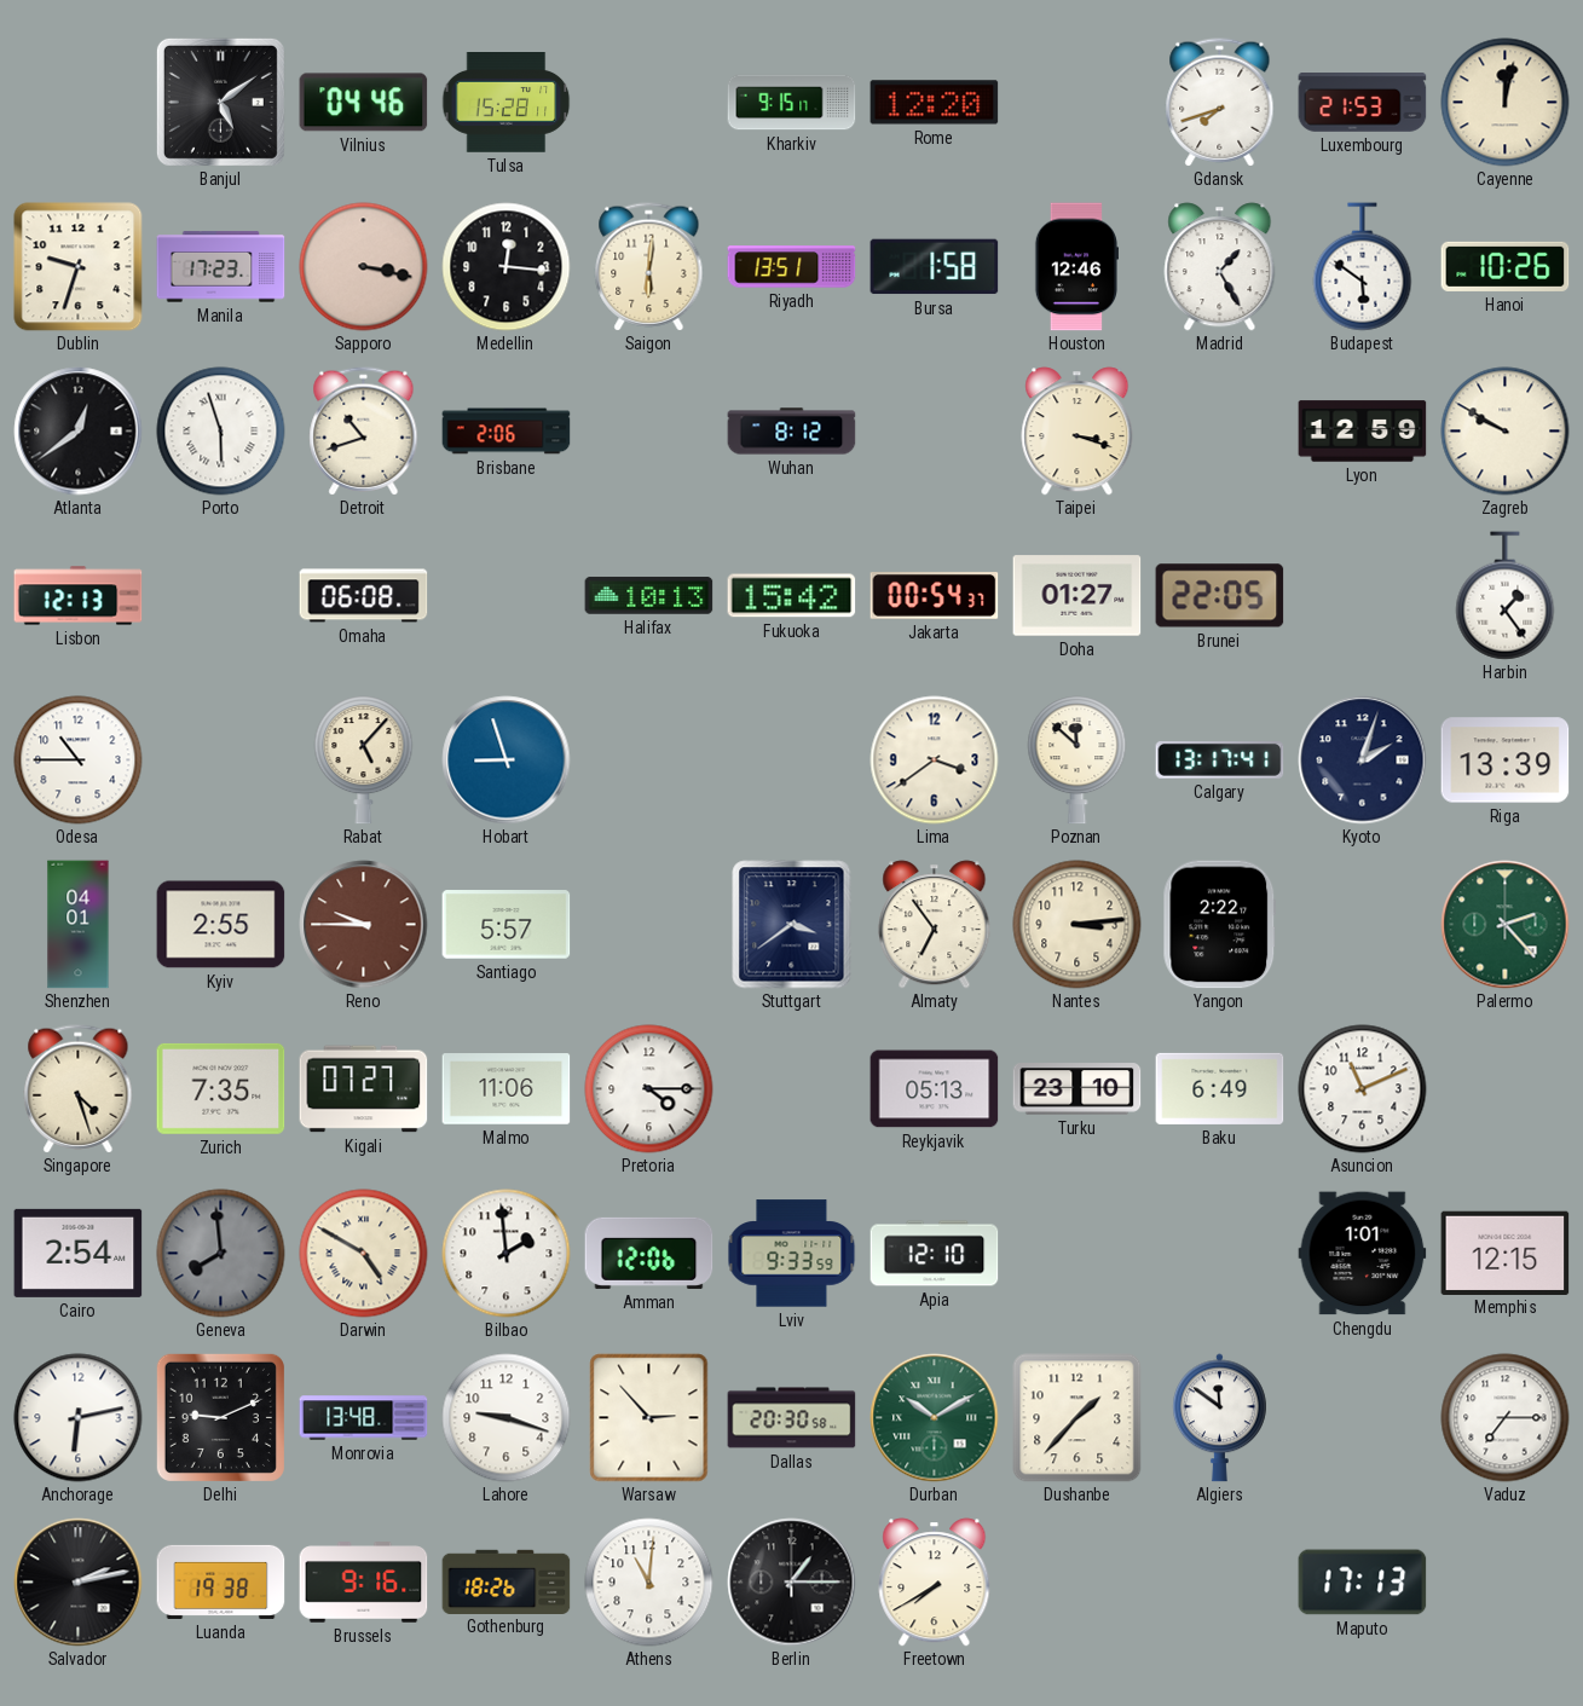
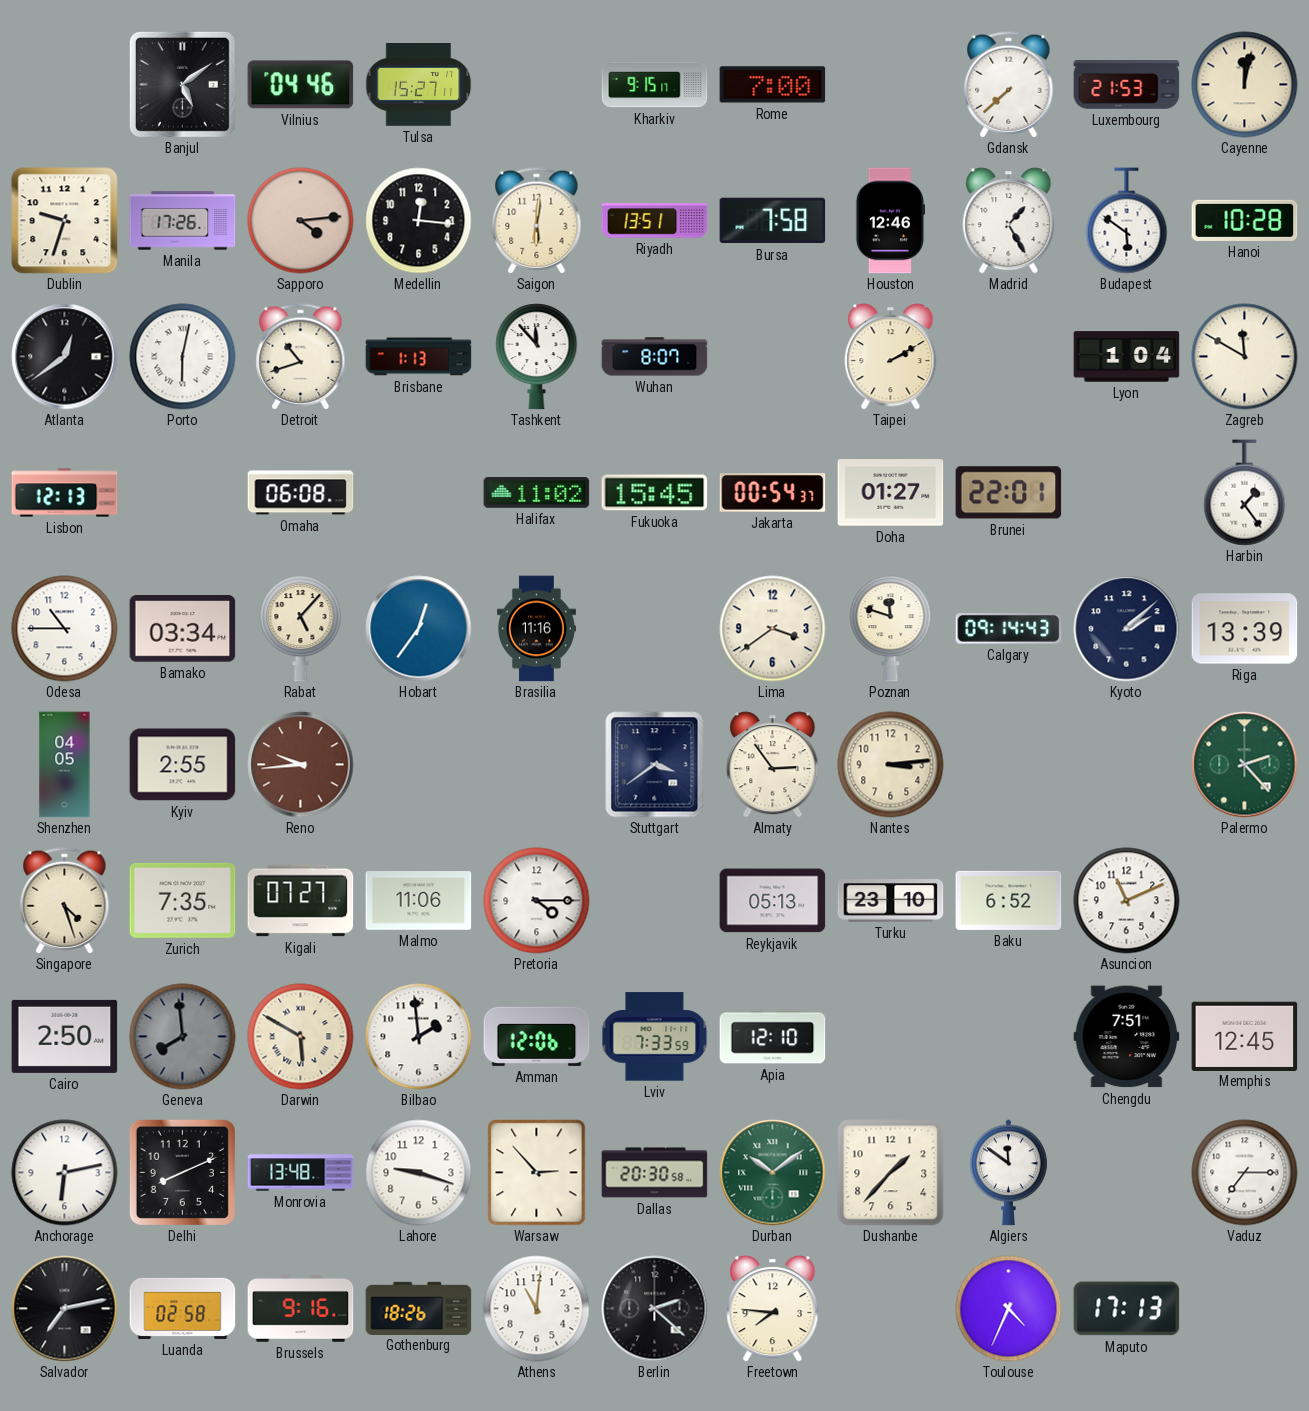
Tulsa: 15:28 -> 15:27 (418, 85)
Rome: 12:20 -> 7:00 (773, 85)
Gdansk: 7:42 -> 7:38 (1009, 85)
Manila: 17:23 -> 17:26 (183, 221)
Sapporo: 3:17 -> 4:14 (301, 221)
Bursa: 1:58 -> 7:58 (773, 221)
Hanoi: 10:26 -> 10:28 (1245, 220)
Porto: 5:57 -> 6:02 (183, 357)
Brisbane: 2:06 -> 1:13 (419, 357)
Tashkent: none -> 11:53 (537, 357)
Wuhan: 8:12 -> 8:07 (655, 357)
Taipei: 3:18 -> 2:10 (891, 357)
Lyon: 12:59 -> 1:04 (1127, 357)
Zagreb: 9:50 -> 11:50 (1245, 357)
Halifax: 10:13 -> 11:02 (537, 493)
Fukuoka: 15:42 -> 15:45 (655, 493)
Brunei: 22:05 -> 22:01 (1009, 493)
Bamako: none -> 03:34 (183, 629)
Hobart: 8:57 -> 12:36 (419, 629)
Brasilia: none -> 11:16 (536, 629)
Poznan: 11:52 -> 11:48 (891, 629)
Calgary: 13:17 -> 09:14 (1009, 629)
Kyoto: 2:03 -> 2:08 (1127, 629)
Shenzhen: 04:01 -> 04:05 (65, 765)
Reno: 9:45 -> 9:44 (301, 765)
Santiago: 5:57 -> none (507, 925)
Almaty: 6:54 -> 2:54 (773, 765)
Yangon: 2:22 -> none (1220, 925)
Baku: 6:49 -> 6:52 (1009, 900)
Cairo: 2:54 -> 2:50 (65, 1036)
Darwin: 4:50 -> 5:50 (301, 1037)
Lviv: 9:33 -> 7:33 (655, 1037)
Chengdu: 1:01 -> 7:51 (1127, 1037)
Memphis: 12:15 -> 12:45 (1245, 1036)
Delhi: 9:11 -> 8:11 (182, 1172)
Durban: 10:10 -> 10:09 (773, 1173)
Salvador: 2:13 -> 7:13 (65, 1309)
Luanda: 19:38 -> 02:58 (183, 1308)
Berlin: 1:15 -> 2:22 (655, 1309)
Freetown: 7:40 -> 7:46 (773, 1309)
Toulouse: none -> 4:34 (1009, 1309)
